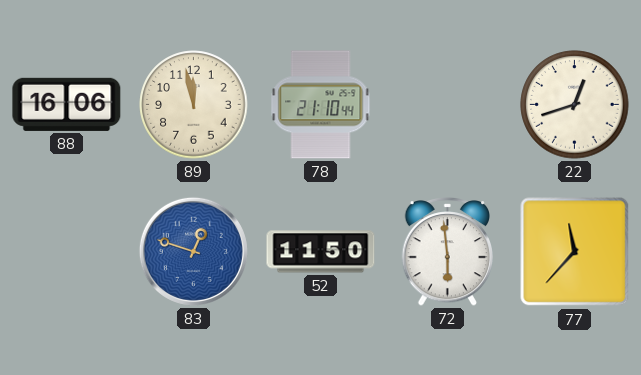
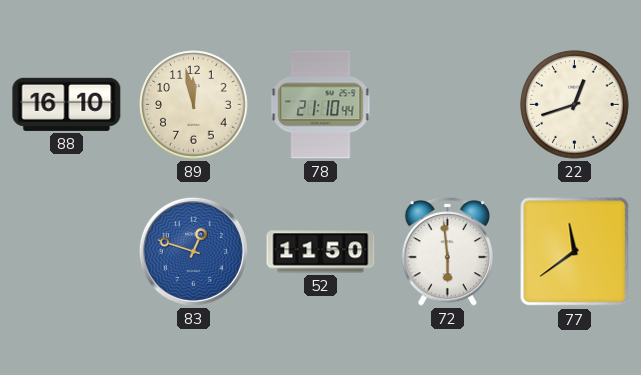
88: 16:06 -> 16:10 (67, 104)
77: 11:37 -> 11:39 (575, 252)
